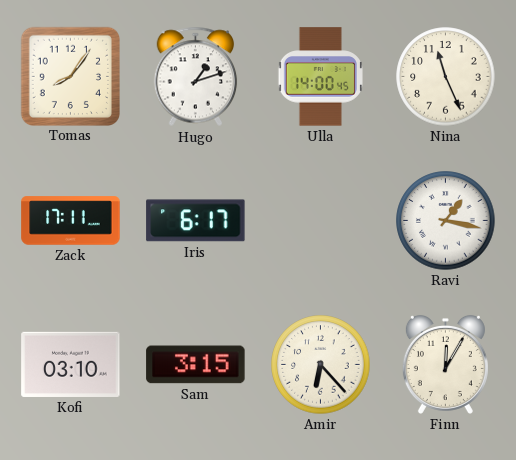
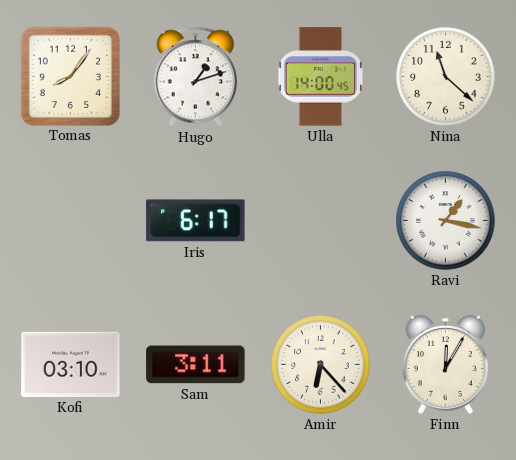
Nina: 11:26 -> 11:22 (446, 77)
Zack: 17:11 -> none (71, 221)
Sam: 3:15 -> 3:11 (196, 365)
